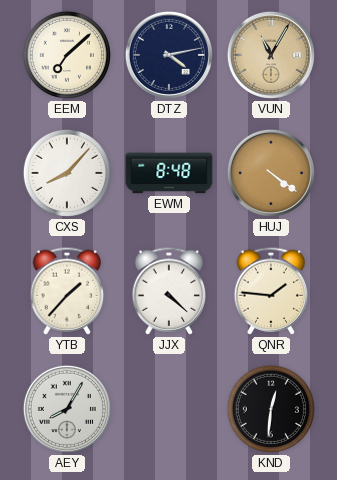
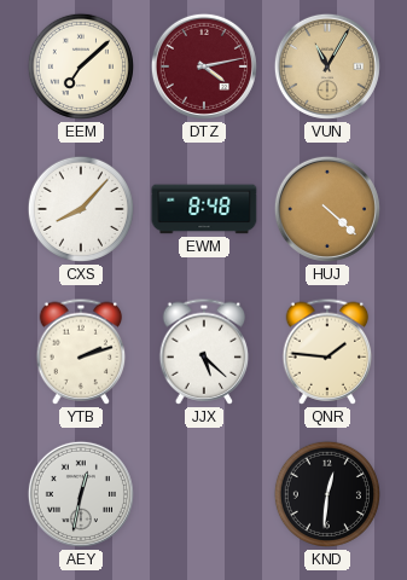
DTZ dial: navy -> burgundy (204, 66)
HUJ: 4:21 -> 4:22 (327, 209)
YTB: 1:37 -> 2:12 (81, 352)
JJX: 4:22 -> 5:22 (204, 352)
AEY: 8:05 -> 12:32 (81, 494)
